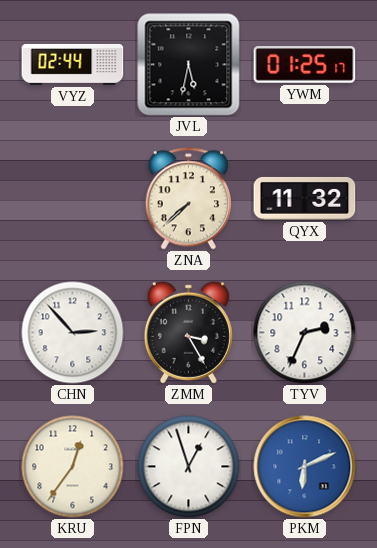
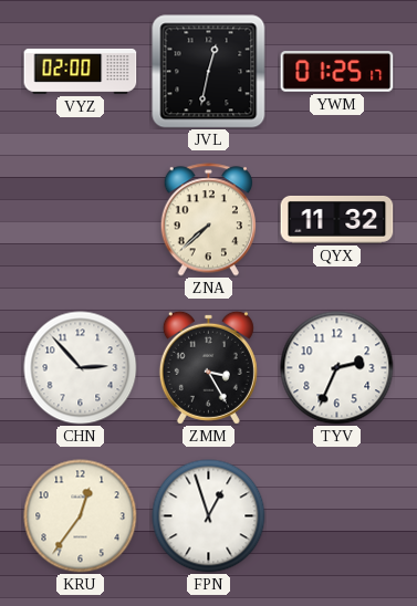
VYZ: 02:44 -> 02:00 (81, 71)
JVL: 5:32 -> 12:32 (209, 72)
PKM: 6:11 -> none (305, 467)
